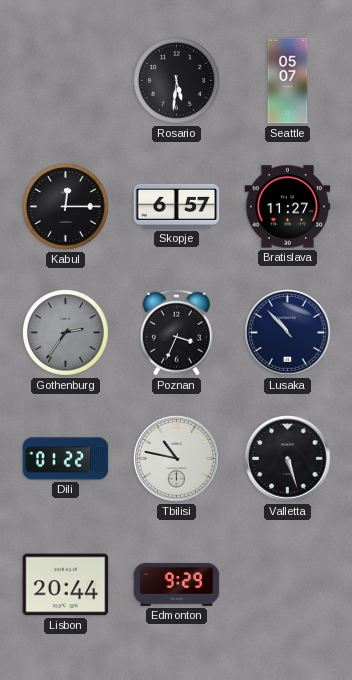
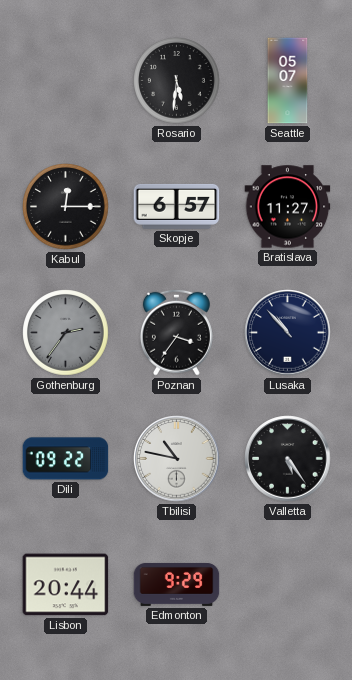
Poznan: 3:34 -> 3:36 (176, 332)
Dili: 01:22 -> 09:22 (66, 459)
Valletta: 5:27 -> 5:24 (288, 459)
